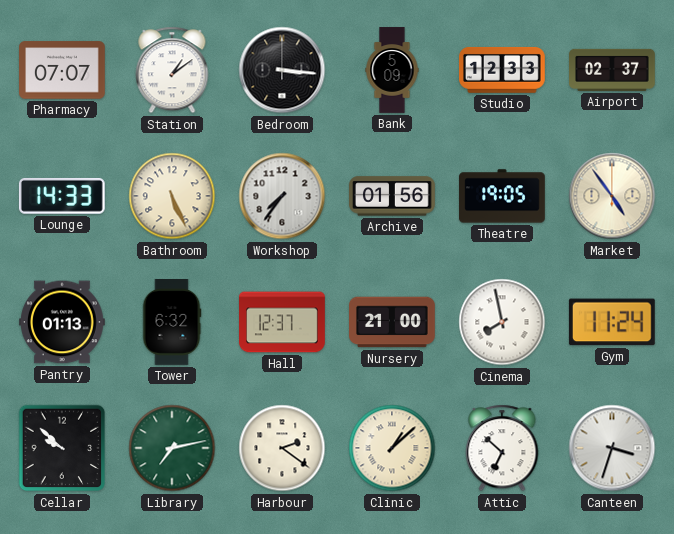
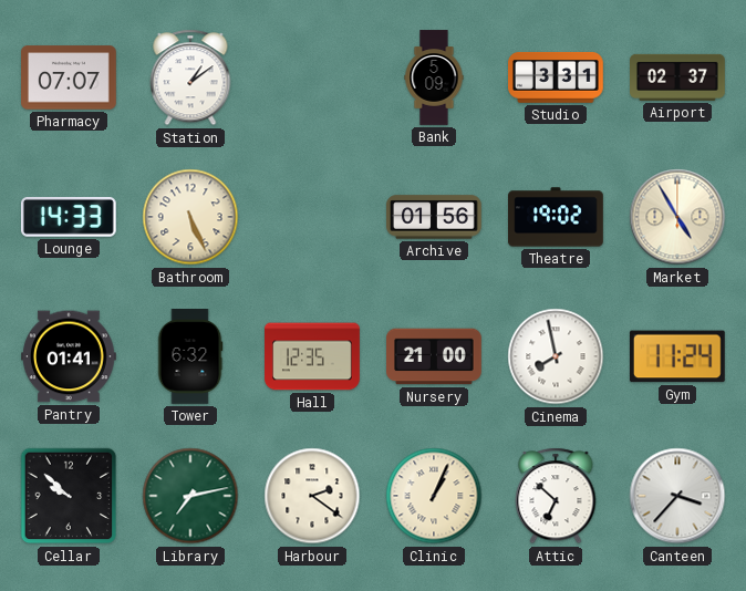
Bedroom: 3:16 -> none (282, 70)
Studio: 12:33 -> 3:31 (557, 77)
Workshop: 7:36 -> none (282, 196)
Theatre: 19:05 -> 19:02 (557, 217)
Market: 4:54 -> 4:55 (677, 217)
Pantry: 01:13 -> 01:41 (70, 356)
Hall: 12:37 -> 12:35 (312, 356)
Clinic: 1:08 -> 1:04 (434, 496)
Canteen: 3:33 -> 3:37 (677, 496)
